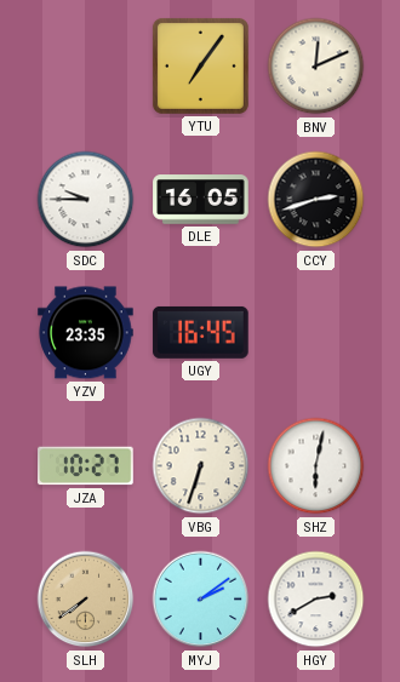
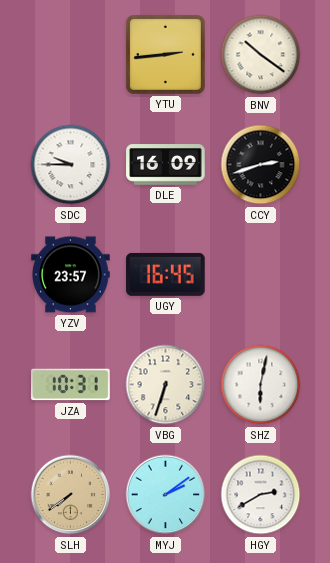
YTU: 7:06 -> 2:44 (165, 54)
BNV: 12:11 -> 10:21 (261, 55)
DLE: 16:05 -> 16:09 (166, 165)
YZV: 23:35 -> 23:57 (71, 275)
JZA: 10:27 -> 10:31 (71, 385)
